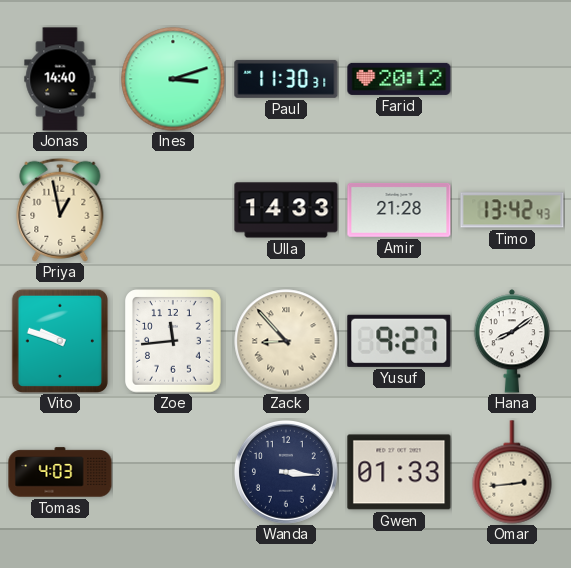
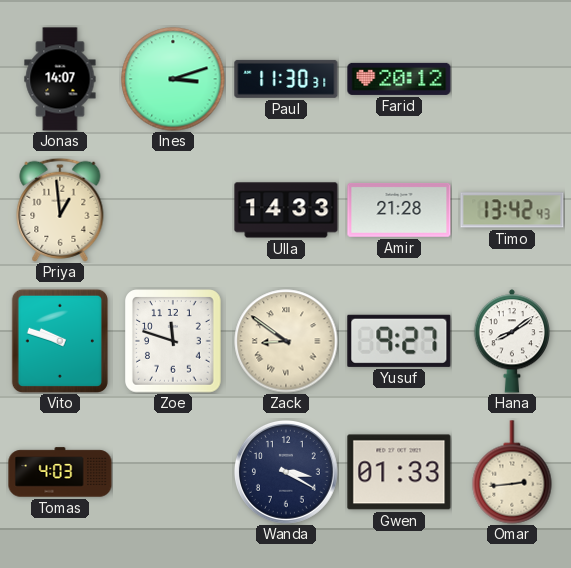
Jonas: 14:40 -> 14:07 (60, 79)
Priya: 12:58 -> 12:59 (60, 210)
Zoe: 11:44 -> 11:48 (174, 341)
Zack: 8:53 -> 8:51 (286, 341)
Wanda: 3:16 -> 3:20 (286, 472)
